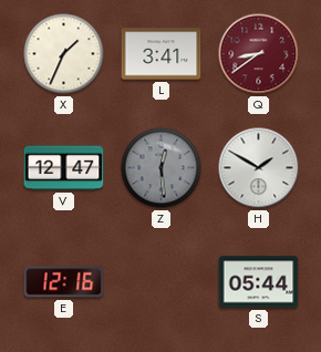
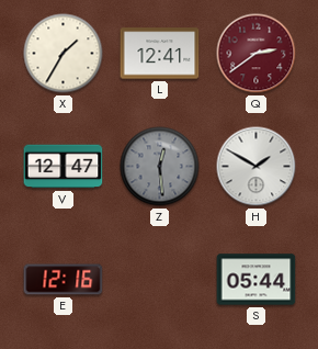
X: 1:34 -> 1:35 (64, 54)
L: 3:41 -> 12:41 (160, 54)
Q: 8:39 -> 2:39 (257, 54)
